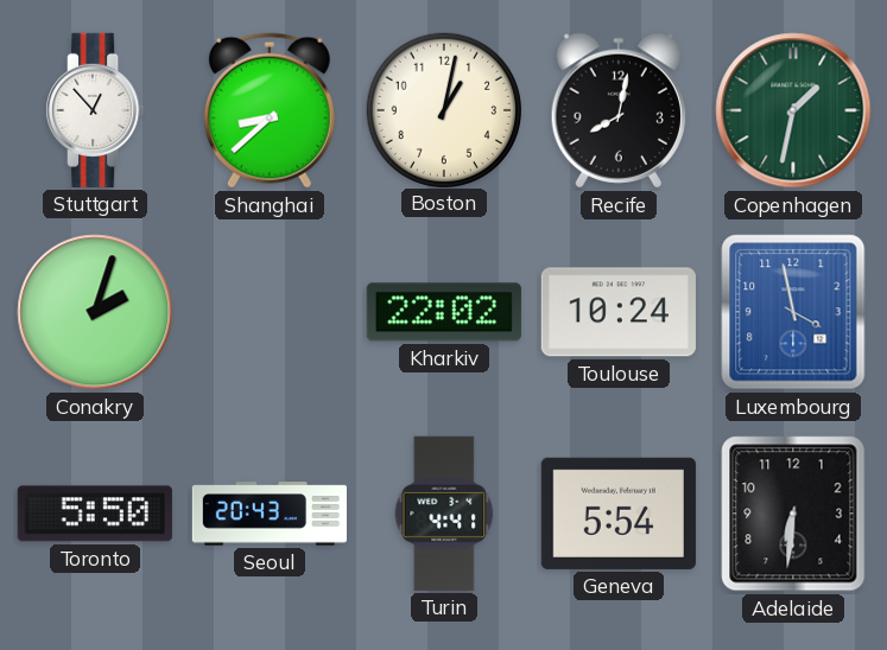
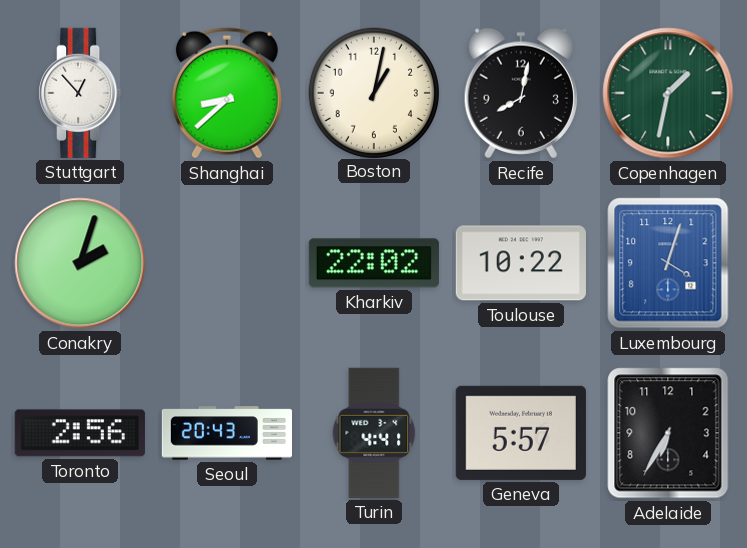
Toulouse: 10:24 -> 10:22 (521, 263)
Luxembourg: 3:58 -> 4:03 (668, 263)
Toronto: 5:50 -> 2:56 (80, 433)
Geneva: 5:54 -> 5:57 (521, 433)
Adelaide: 6:31 -> 6:35 (668, 433)
